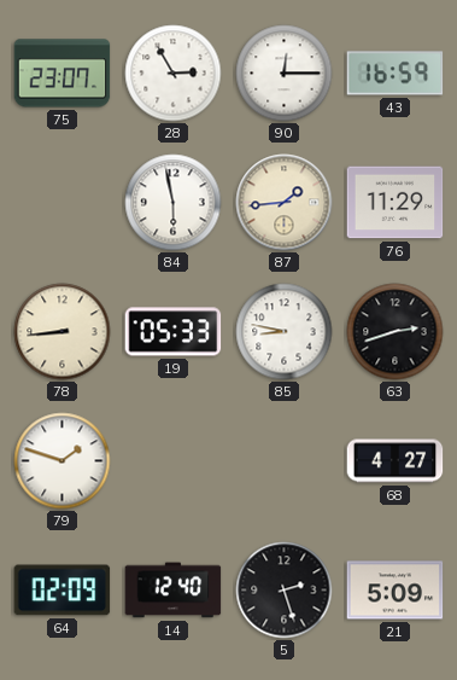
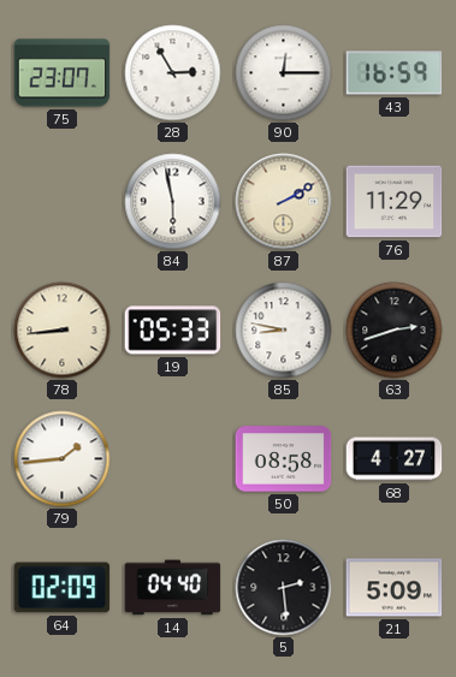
87: 1:44 -> 2:10 (284, 202)
79: 1:48 -> 1:44 (63, 459)
50: none -> 08:58 (284, 459)
14: 12:40 -> 04:40 (173, 588)
5: 2:27 -> 2:29 (284, 588)
